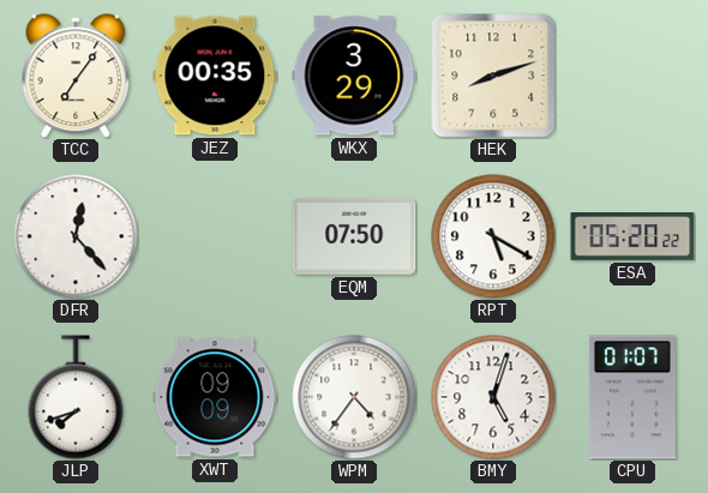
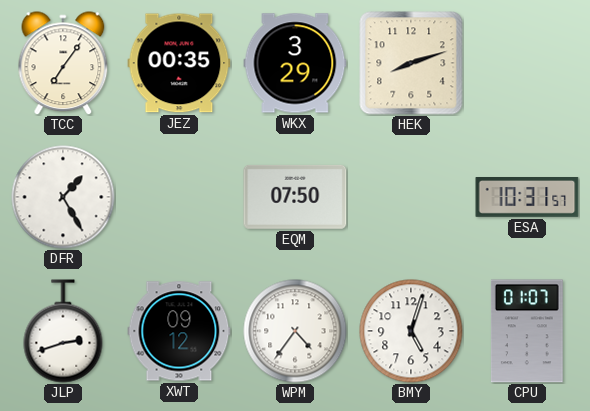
DFR: 12:23 -> 1:25 (63, 197)
RPT: 5:20 -> none (493, 236)
ESA: 05:20 -> 10:31 (527, 198)
JLP: 7:42 -> 2:42 (63, 331)
XWT: 09:09 -> 09:12 (179, 331)
